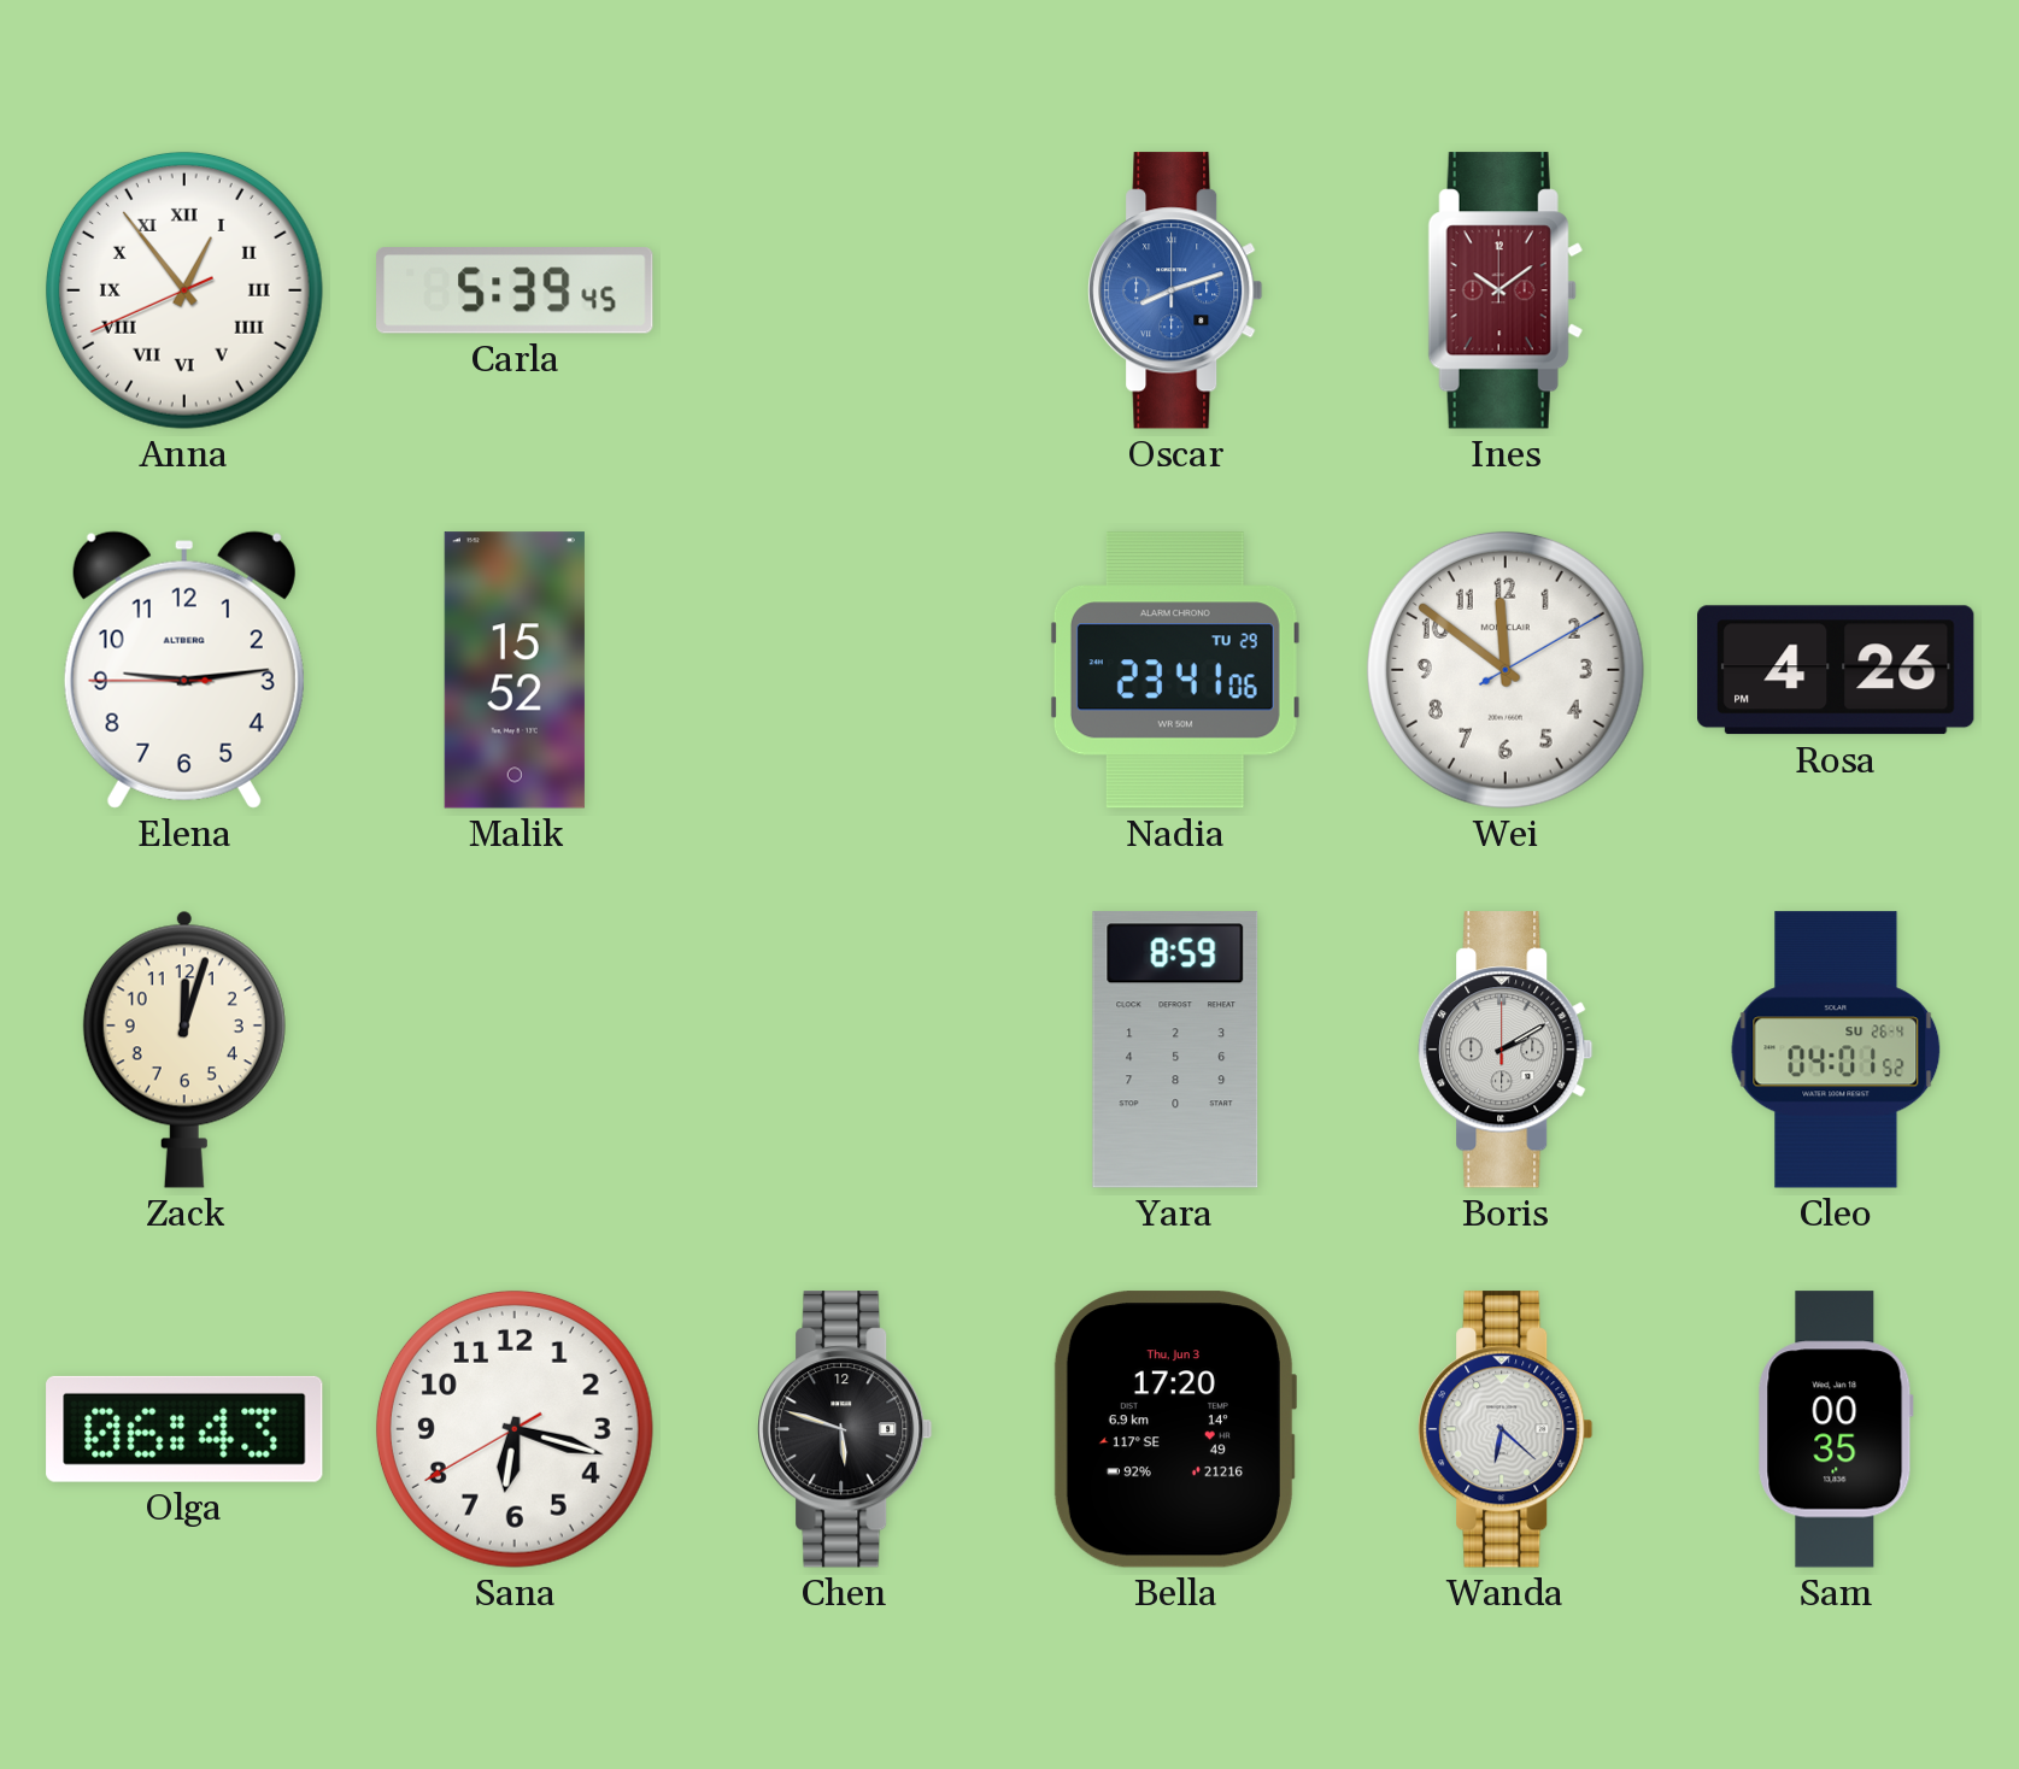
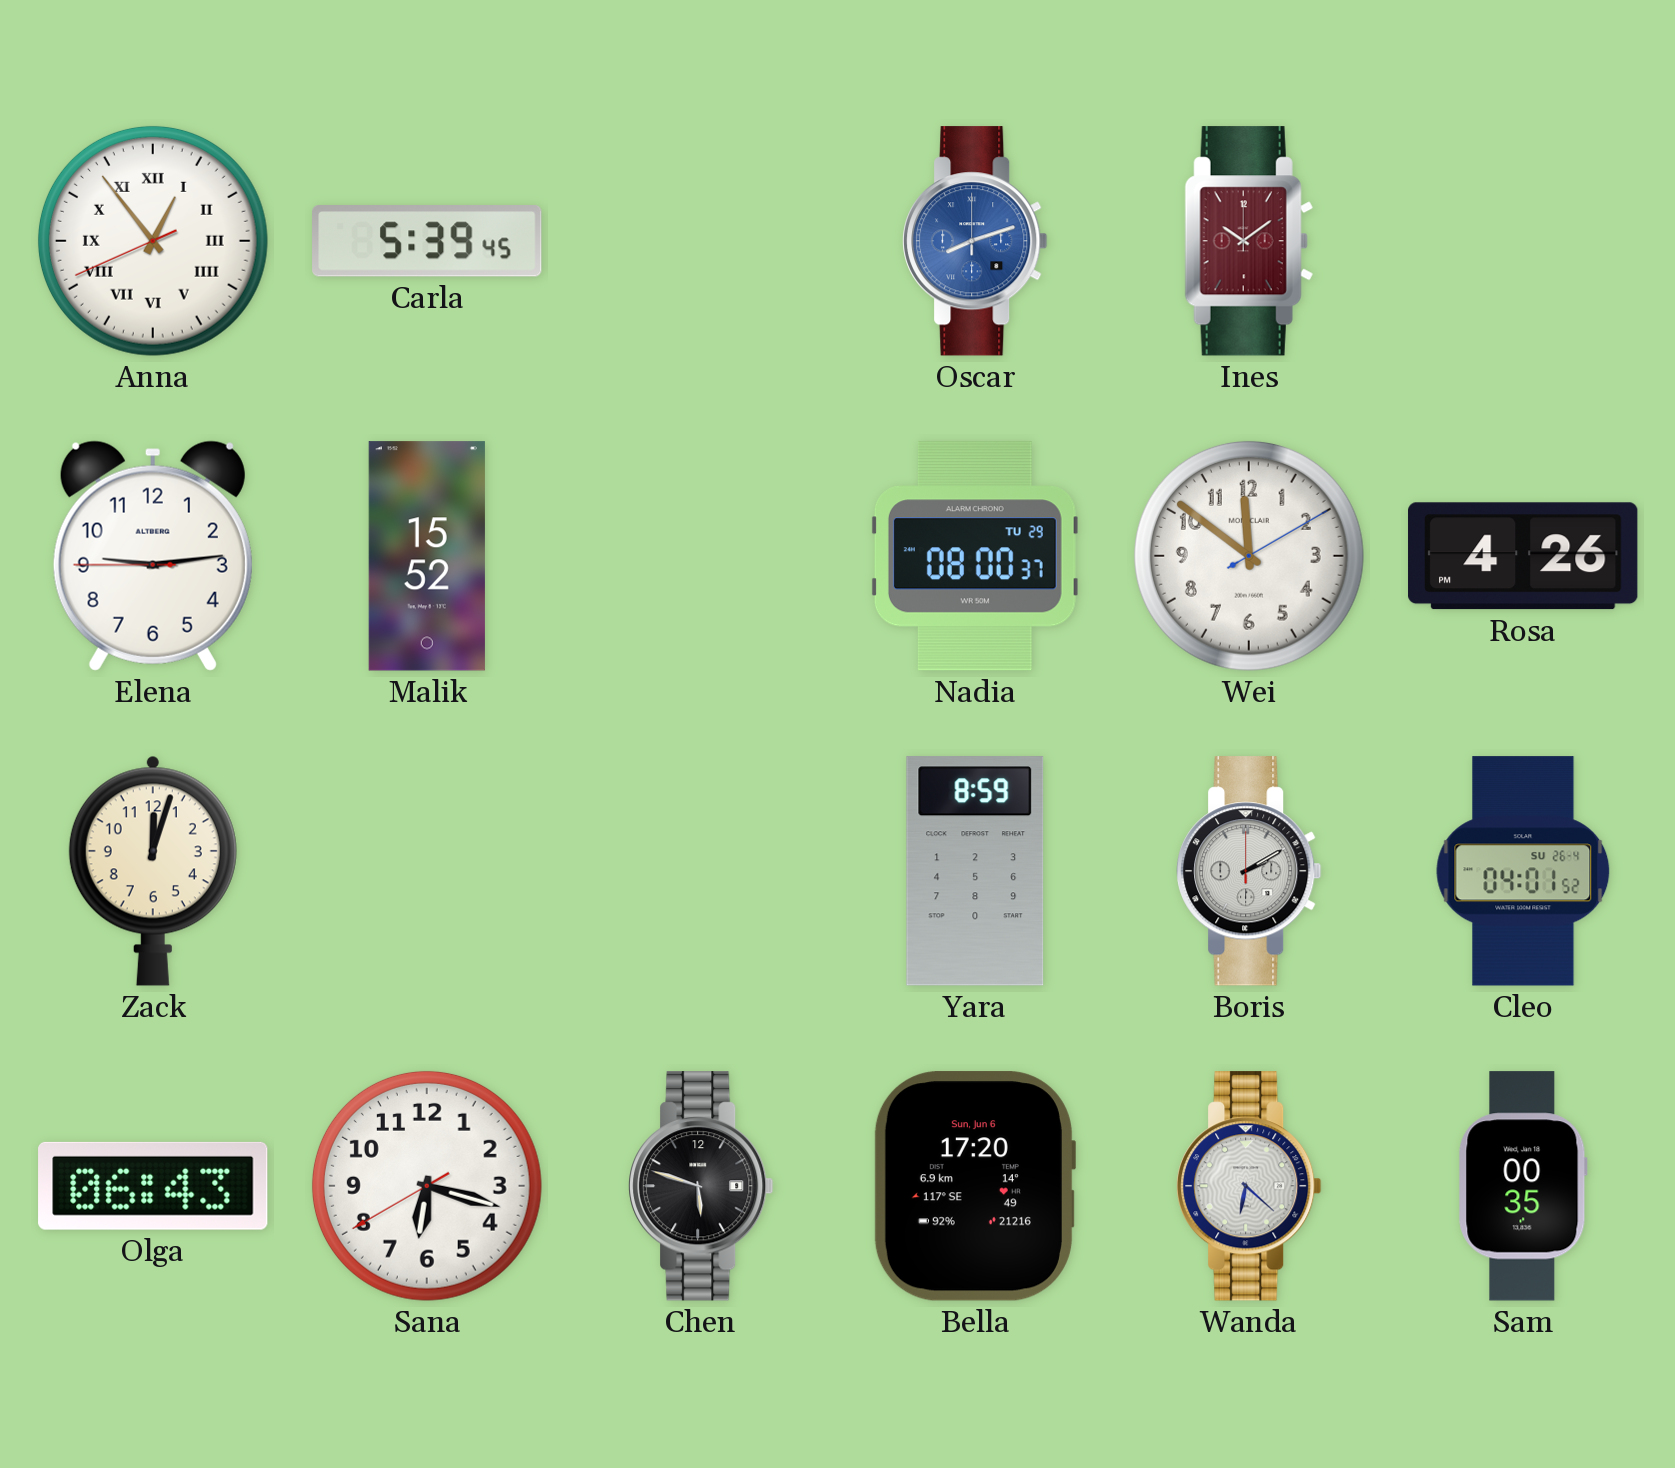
Nadia: 23:41 -> 08:00 (975, 556)
Bella date: Thu, Jun 3 -> Sun, Jun 6 (974, 1186)
